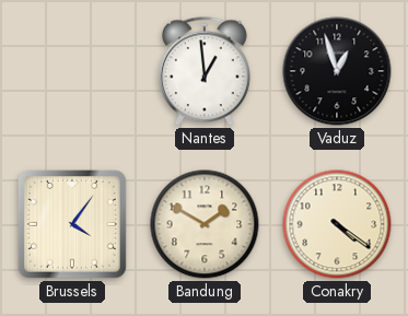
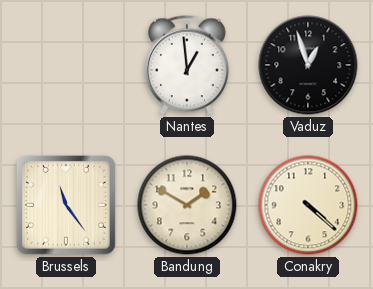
Brussels: 4:06 -> 11:24 (66, 205)
Conakry: 4:21 -> 4:22 (308, 205)
